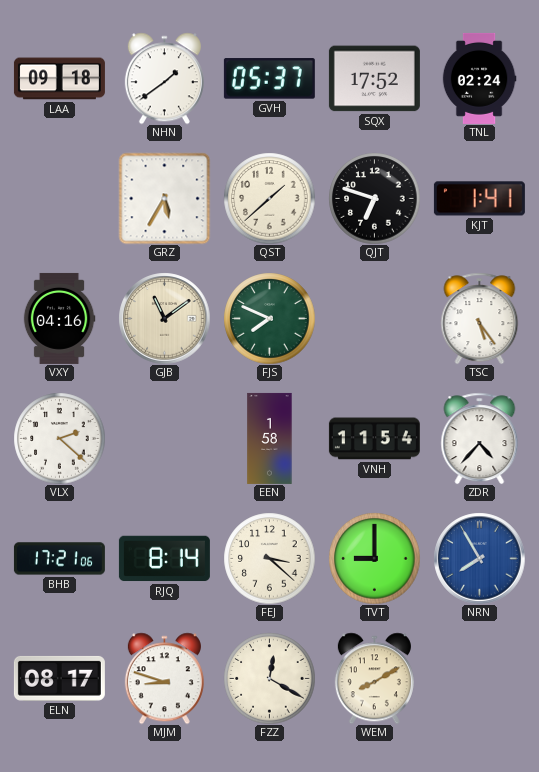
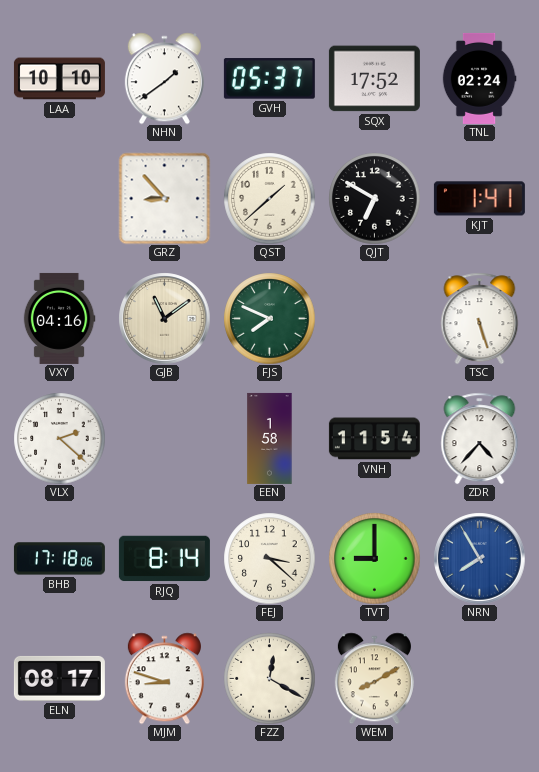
LAA: 09:18 -> 10:10 (59, 79)
GRZ: 5:35 -> 8:53 (164, 198)
QJT: 6:48 -> 6:50 (374, 198)
TSC: 5:24 -> 5:27 (480, 318)
BHB: 17:21 -> 17:18 (59, 559)
